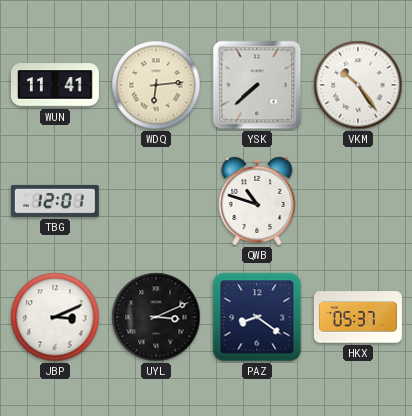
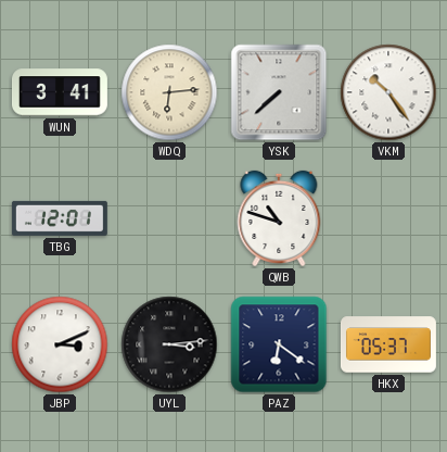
WUN: 11:41 -> 3:41 (60, 92)
UYL: 3:11 -> 3:14 (169, 344)
PAZ: 8:21 -> 6:21 (279, 344)
